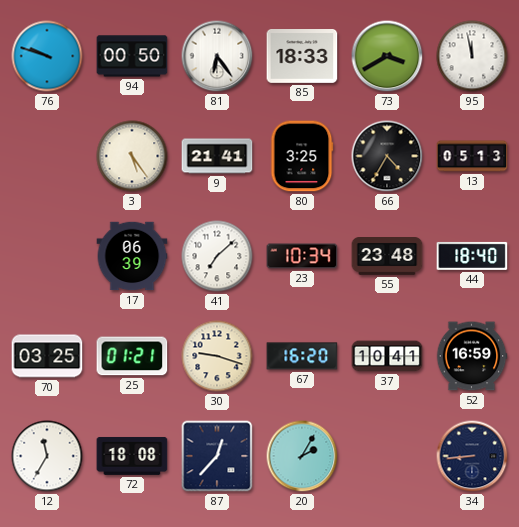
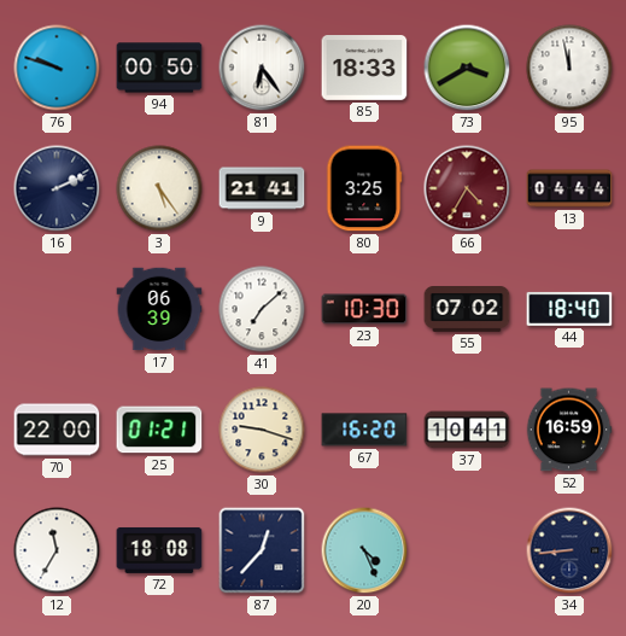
16: none -> 2:11 (57, 188)
66 dial: black -> burgundy (467, 188)
13: 05:13 -> 04:44 (569, 188)
23: 10:34 -> 10:30 (364, 309)
55: 23:48 -> 07:02 (467, 310)
70: 03:25 -> 22:00 (57, 430)
20: 2:05 -> 4:26 (364, 550)
